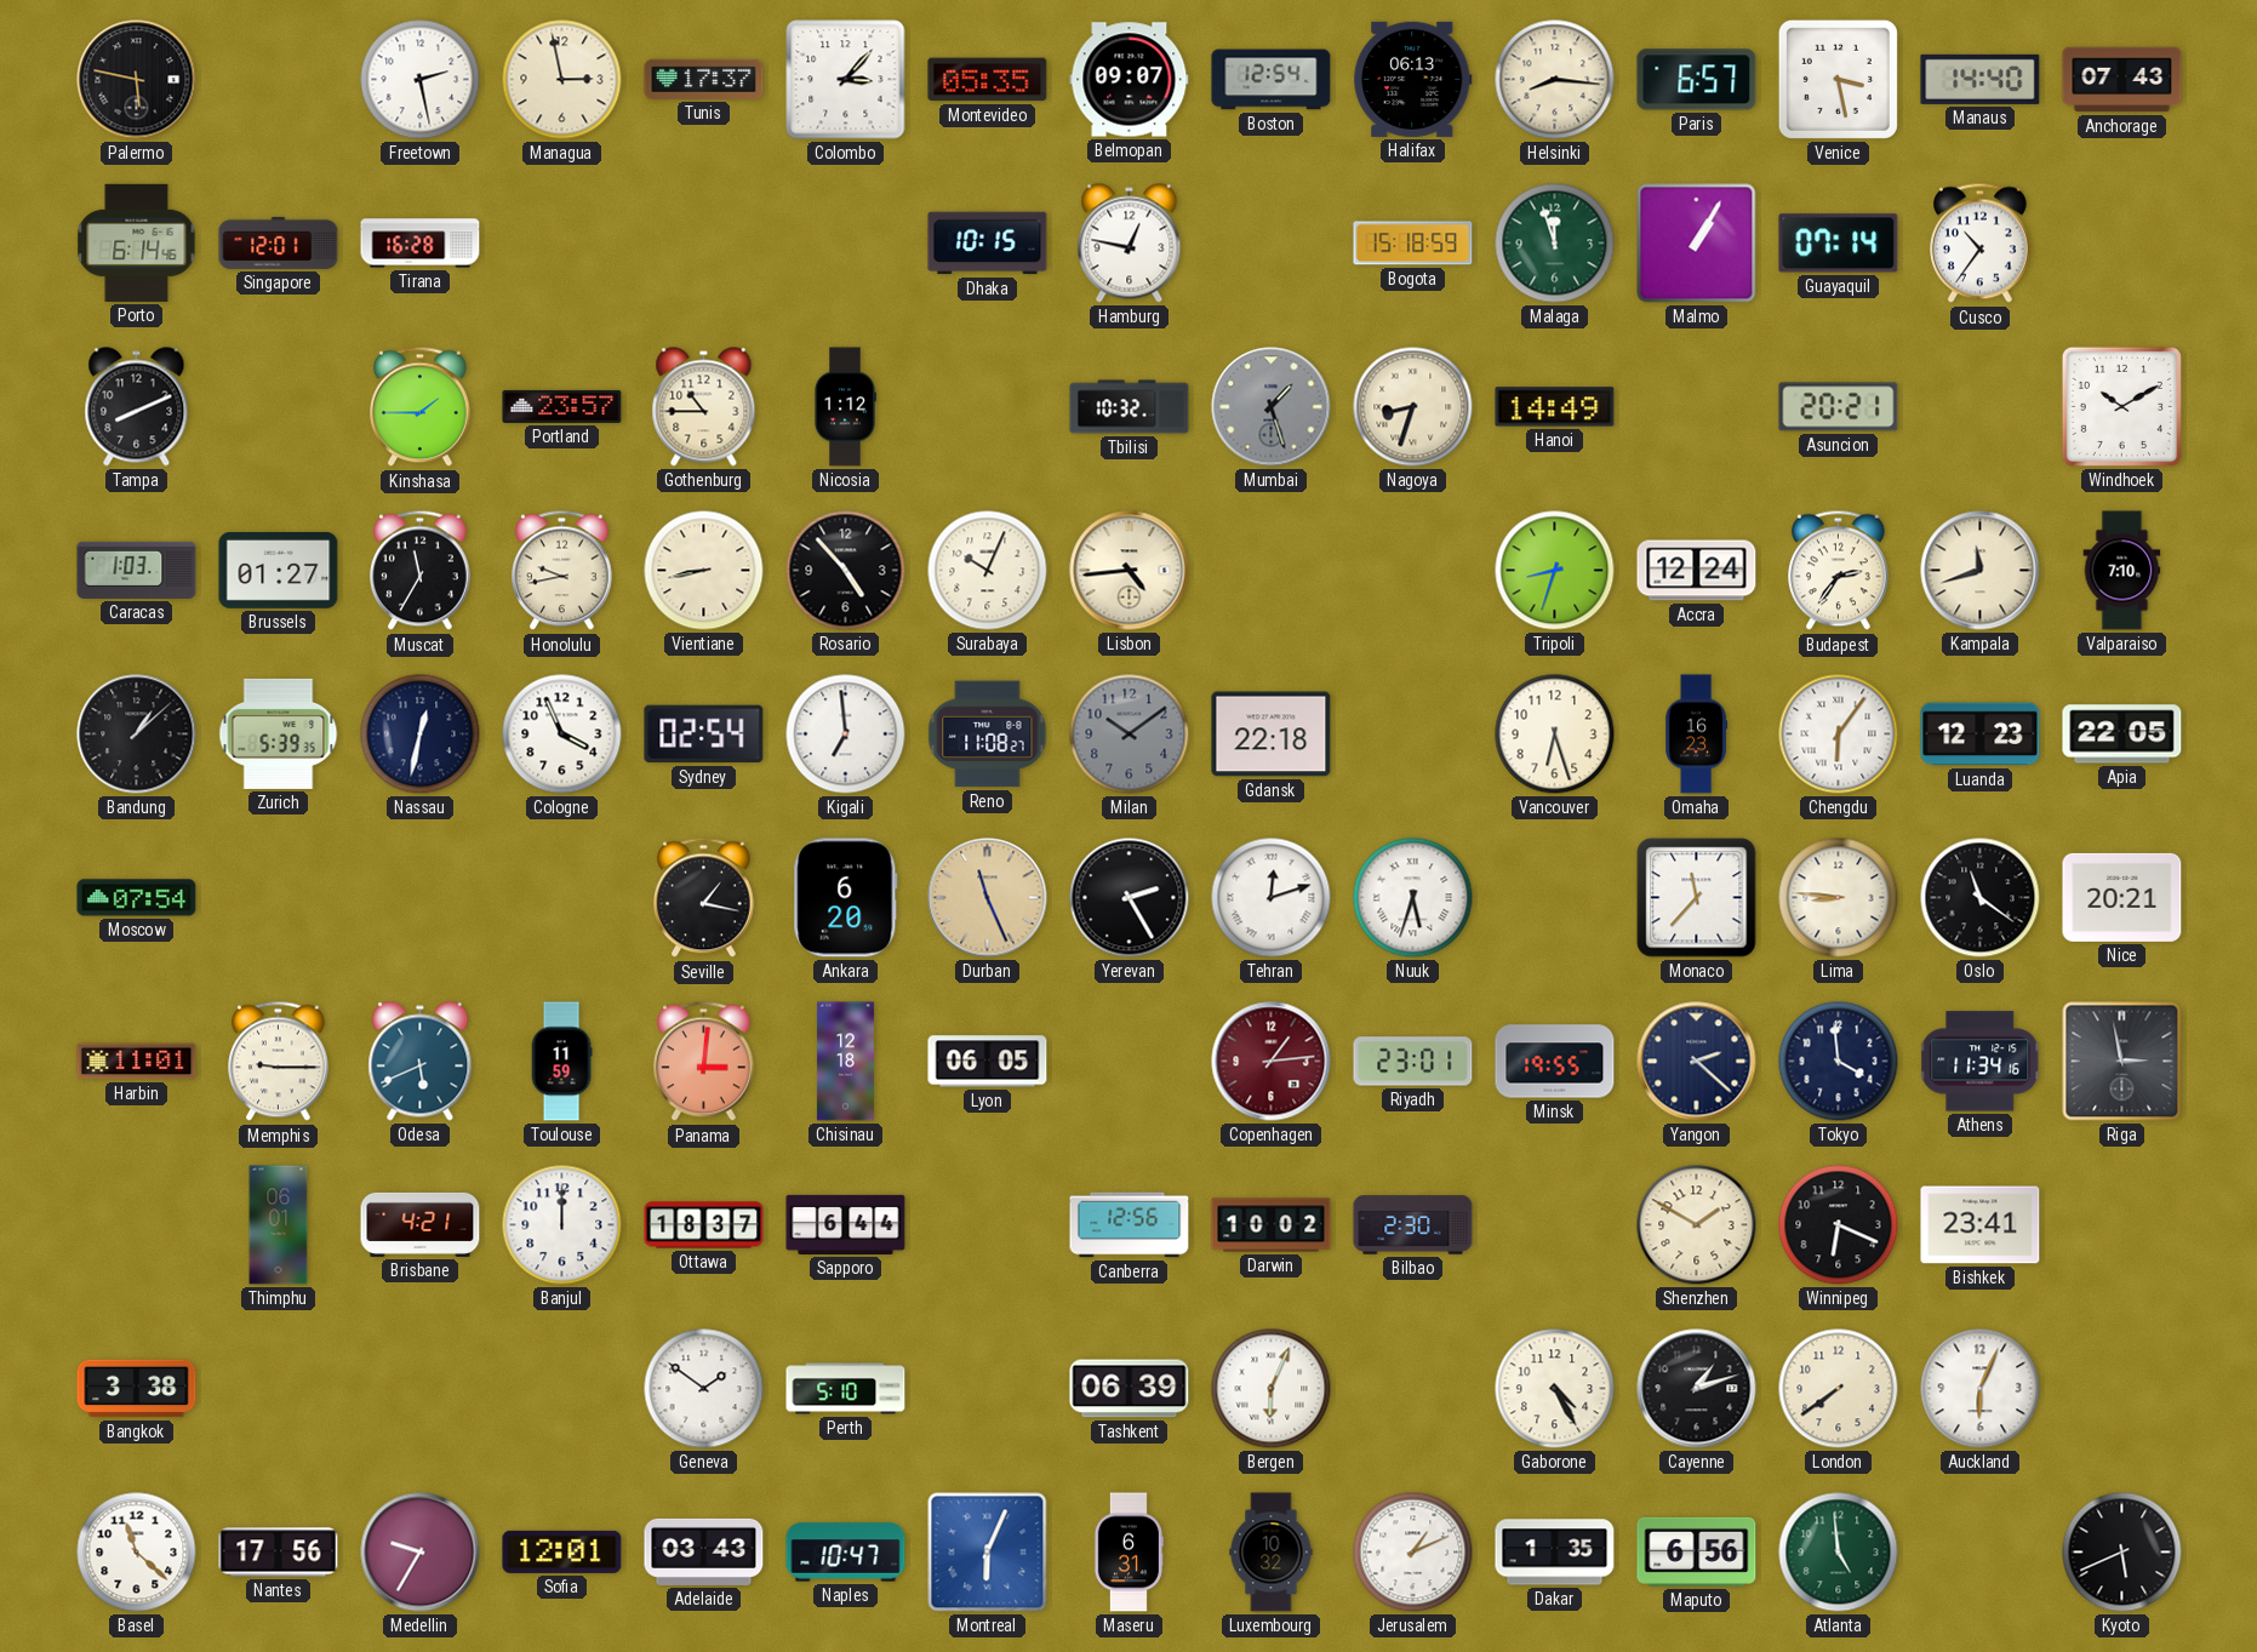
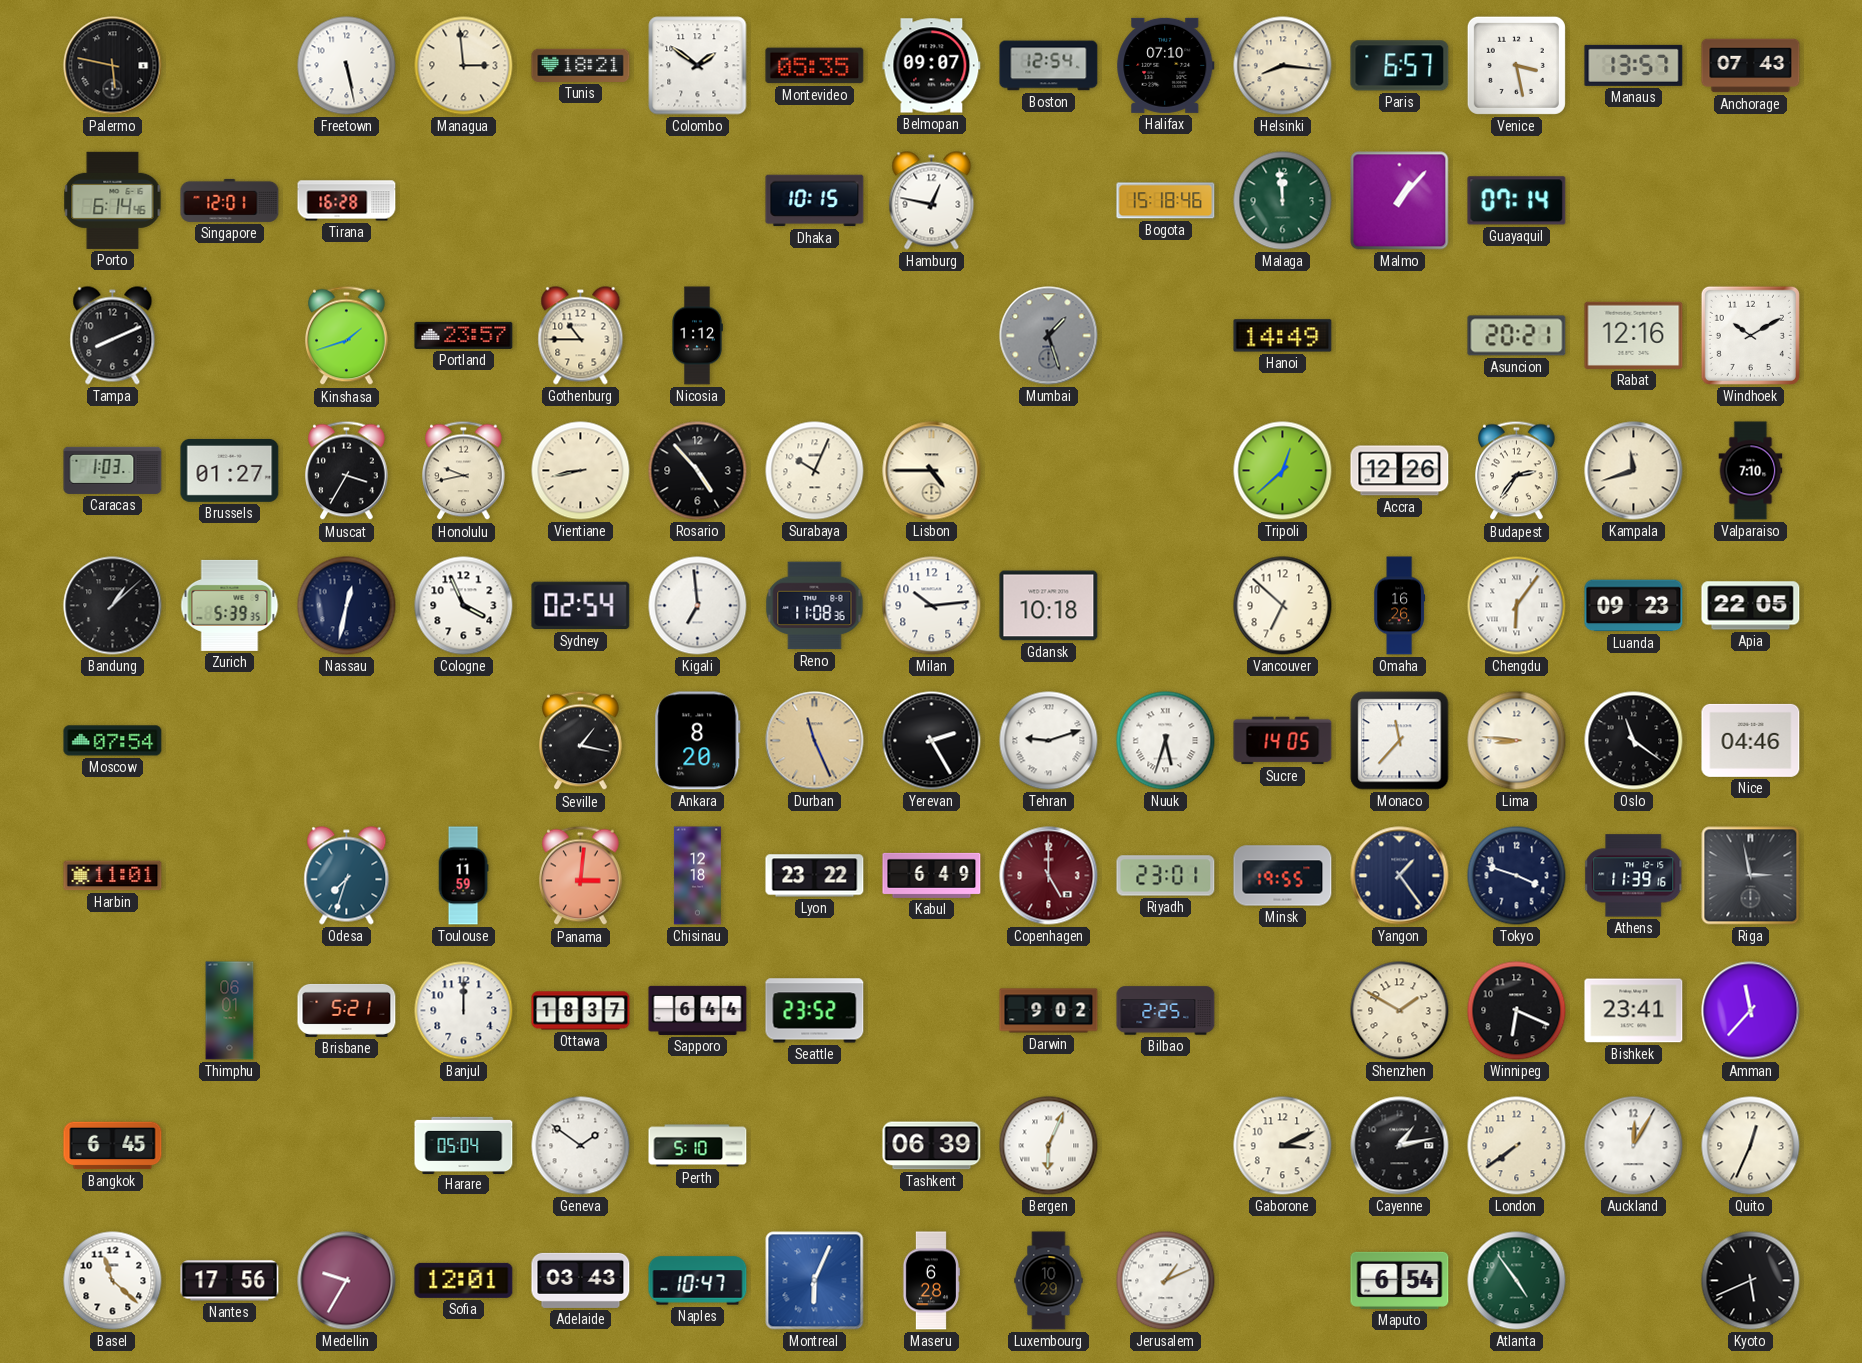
Freetown: 2:28 -> 5:28 (347, 66)
Managua: 2:58 -> 2:59 (464, 66)
Tunis: 17:37 -> 18:21 (581, 65)
Colombo: 3:07 -> 1:51 (698, 66)
Halifax: 06:13 -> 07:10 (1166, 65)
Manaus: 14:40 -> 13:57 (1634, 65)
Bogota: 15:18:59 -> 15:18:46 (1166, 201)
Malaga: 11:57 -> 11:59 (1283, 201)
Malmo: 1:05 -> 1:07 (1400, 201)
Cusco: 10:36 -> none (1981, 244)
Kinshasa: 1:45 -> 1:42 (347, 336)
Tbilisi: 10:32 -> none (1130, 407)
Nagoya: 8:33 -> none (1413, 407)
Rabat: none -> 12:16 (1634, 335)
Muscat: 11:35 -> 3:35 (347, 471)
Lisbon: 4:44 -> 4:45 (932, 471)
Tripoli: 8:33 -> 12:38 (1283, 471)
Accra: 12:24 -> 12:26 (1400, 471)
Reno: 11:08:27 -> 11:08:36 (815, 606)
Milan: 10:09 -> 10:14 (932, 606)
Milan dial: grey -> white (932, 606)
Gdansk: 22:18 -> 10:18 (1049, 606)
Vancouver: 6:27 -> 6:52 (1283, 606)
Omaha: 16:23 -> 16:26 (1400, 606)
Luanda: 12:23 -> 09:23 (1634, 606)
Ankara: 6:20 -> 8:20 (698, 741)
Tehran: 12:12 -> 9:12 (1049, 741)
Sucre: none -> 14:05 (1283, 741)
Nice: 20:21 -> 04:46 (1751, 740)
Memphis: 9:15 -> none (279, 1062)
Odesa: 5:41 -> 7:33 (347, 876)
Lyon: 06:05 -> 23:22 (815, 876)
Kabul: none -> 6:49 (932, 875)
Copenhagen: 1:14 -> 5:00 (1049, 876)
Yangon: 2:22 -> 1:24 (1400, 876)
Tokyo: 3:59 -> 3:48 (1517, 876)
Athens: 11:34 -> 11:39 (1634, 876)
Brisbane: 4:21 -> 5:21 (347, 1010)
Seattle: none -> 23:52 (815, 1011)
Canberra: 12:56 -> none (1130, 1225)
Darwin: 10:02 -> 9:02 (1049, 1011)
Bilbao: 2:30 -> 2:25 (1166, 1011)
Amman: none -> 11:37 (1751, 1011)
Bangkok: 3:38 -> 6:45 (113, 1146)
Harare: none -> 05:04 (464, 1145)
Gaborone: 4:25 -> 3:11 (1283, 1146)
Cayenne: 1:12 -> 1:13 (1400, 1146)
Auckland: 6:04 -> 12:05 (1634, 1146)
Quito: none -> 12:34 (1751, 1146)
Maseru: 6:31 -> 6:28 (931, 1281)
Luxembourg: 10:32 -> 10:29 (1049, 1281)
Dakar: 1:35 -> none (1555, 1553)
Maputo: 6:56 -> 6:54 (1400, 1280)
Atlanta: 4:59 -> 4:54 (1517, 1281)
